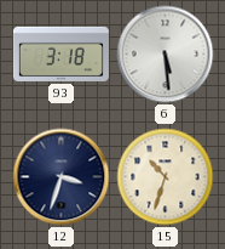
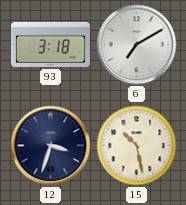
6: 5:29 -> 7:10 (137, 45)
15: 10:33 -> 10:28 (137, 146)
